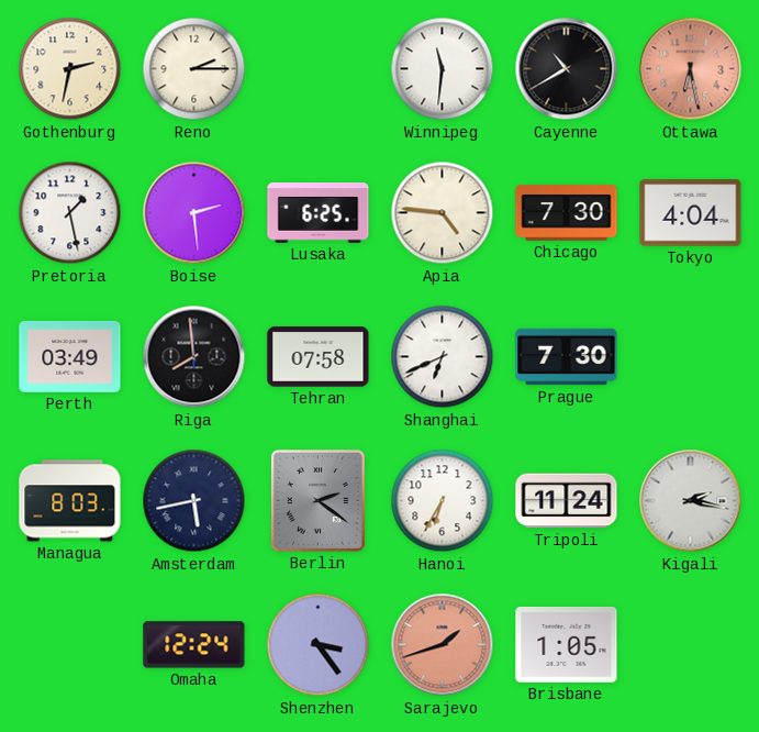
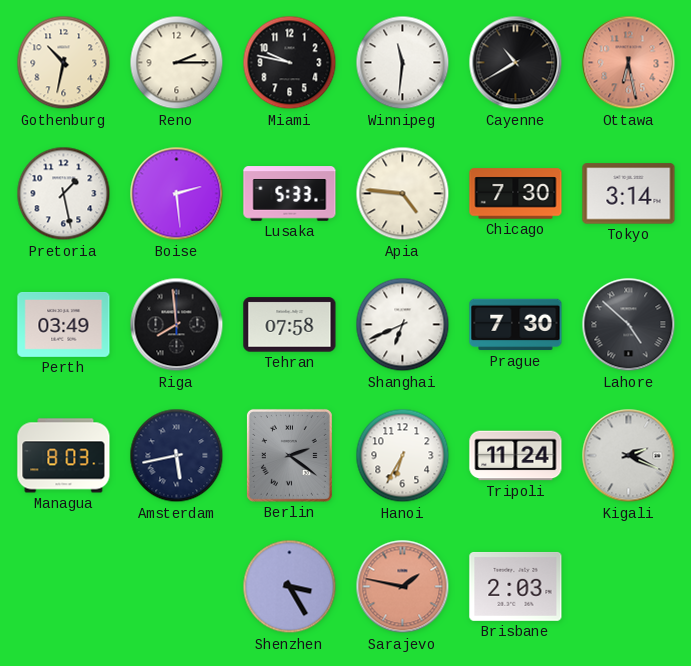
Gothenburg: 2:32 -> 10:32 (64, 63)
Miami: none -> 9:47 (290, 63)
Lusaka: 6:25 -> 5:33 (290, 194)
Tokyo: 4:04 -> 3:14 (629, 194)
Lahore: none -> 4:52 (629, 325)
Kigali: 2:17 -> 2:19 (629, 456)
Omaha: 12:24 -> none (194, 645)
Shenzhen: 3:24 -> 3:25 (290, 587)
Sarajevo: 1:42 -> 1:47 (403, 587)
Brisbane: 1:05 -> 2:03 (516, 586)
